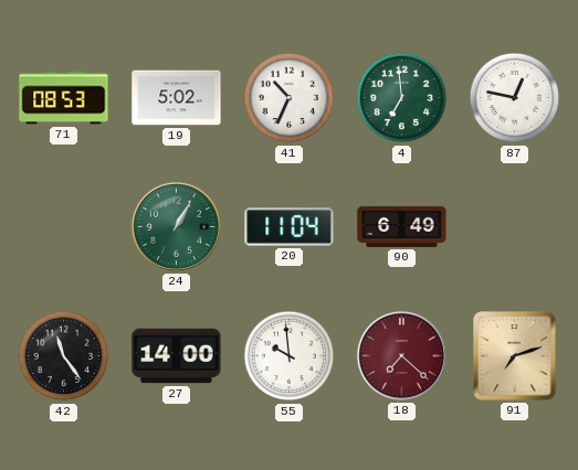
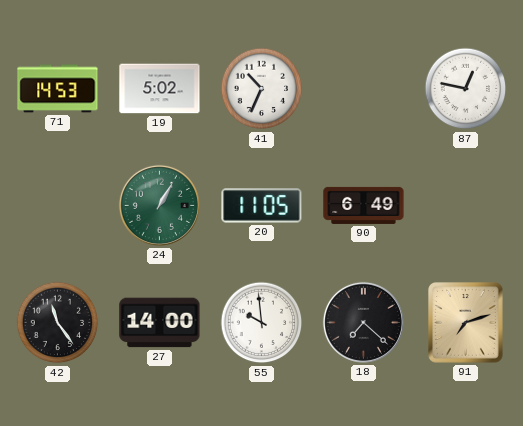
71: 08:53 -> 14:53 (58, 89)
4: 6:59 -> none (402, 98)
20: 11:04 -> 11:05 (262, 206)
18 dial: burgundy -> black (363, 322)
